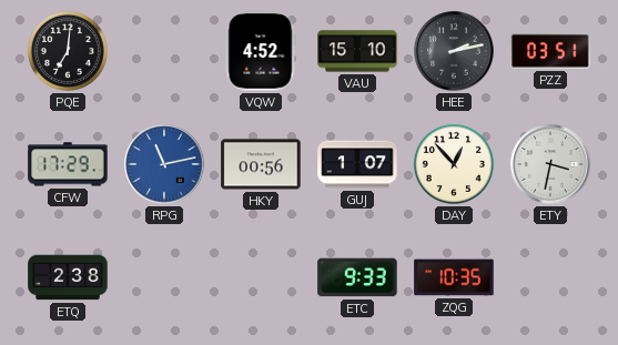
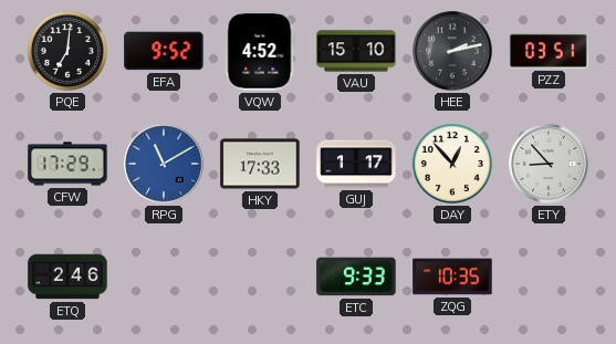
EFA: none -> 9:52 (164, 51)
RPG: 11:13 -> 11:10 (164, 164)
HKY: 00:56 -> 17:33 (260, 164)
GUJ: 1:07 -> 1:17 (356, 164)
ETY: 3:32 -> 8:53 (549, 164)
ETQ: 2:38 -> 2:46 (67, 277)
